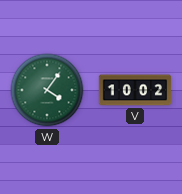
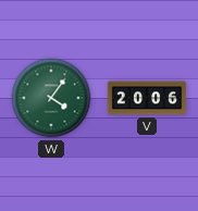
V: 10:02 -> 20:06 (147, 98)
